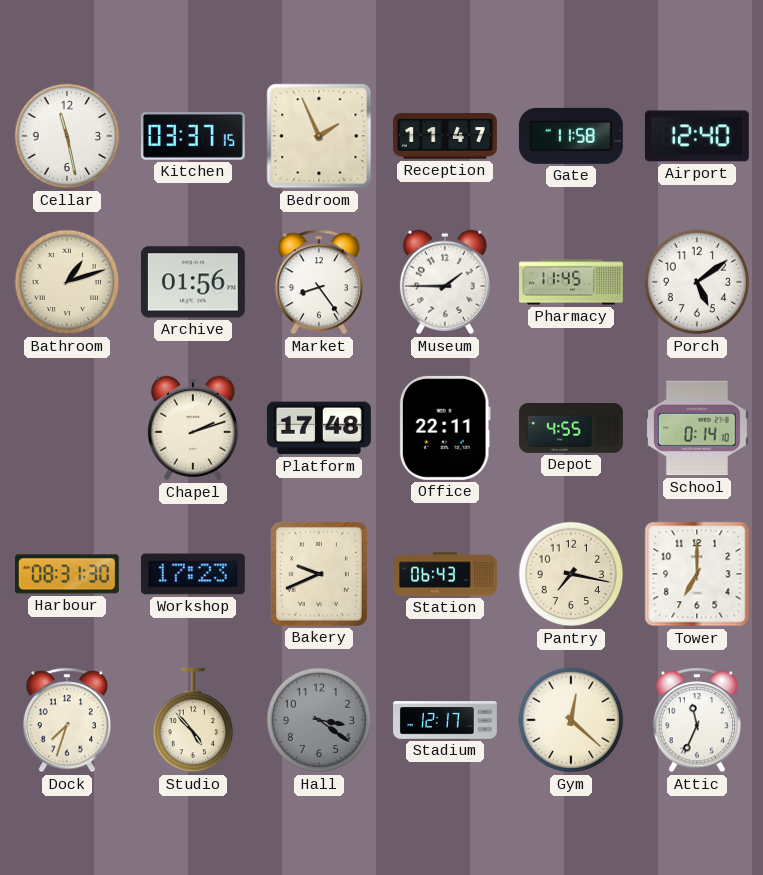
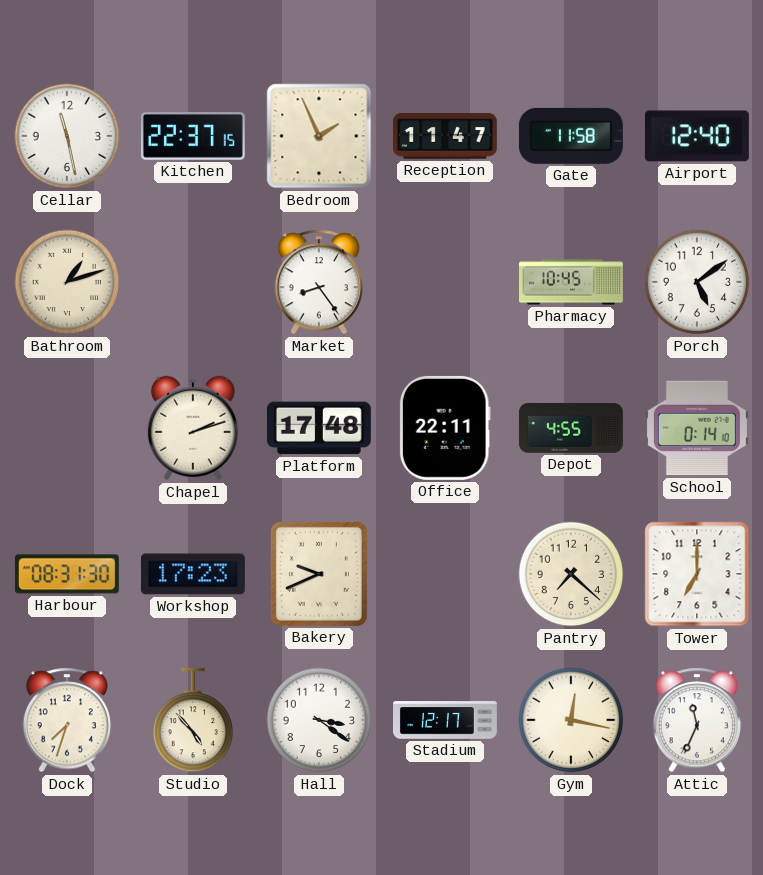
Kitchen: 03:37 -> 22:37 (193, 137)
Archive: 01:56 -> none (193, 282)
Museum: 1:45 -> none (445, 282)
Pharmacy: 11:45 -> 10:45 (572, 282)
Station: 06:43 -> none (445, 574)
Pantry: 7:17 -> 7:22 (571, 574)
Hall dial: grey -> white (319, 720)
Gym: 12:22 -> 12:17 (571, 720)
